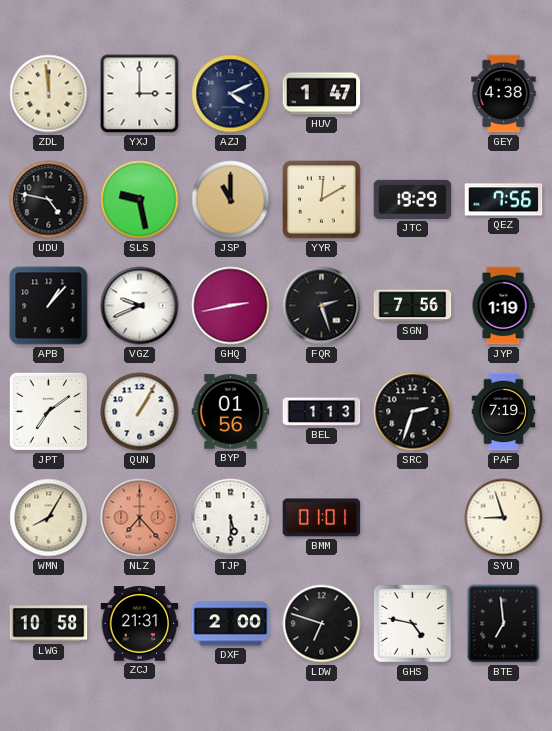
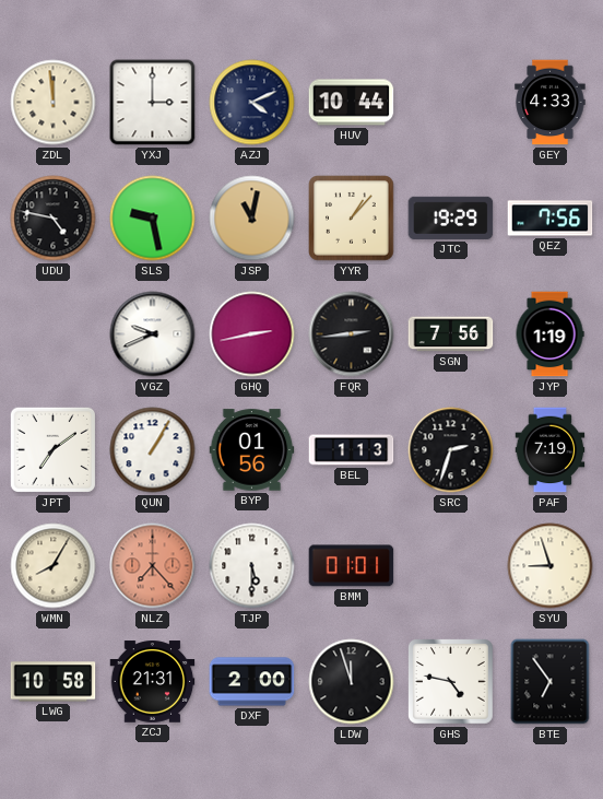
HUV: 1:47 -> 10:44 (352, 103)
GEY: 4:38 -> 4:33 (551, 103)
JSP: 11:00 -> 11:02 (252, 219)
YYR: 12:10 -> 1:07 (352, 219)
APB: 1:07 -> none (49, 306)
FQR: 2:27 -> 2:44 (352, 334)
LDW: 6:48 -> 11:57 (352, 682)
BTE: 6:59 -> 6:54 (551, 682)
